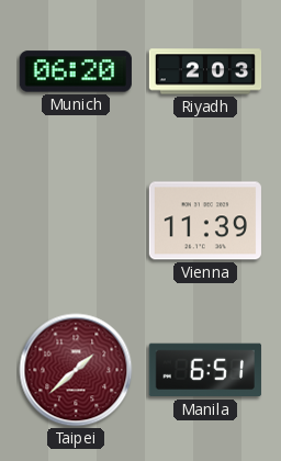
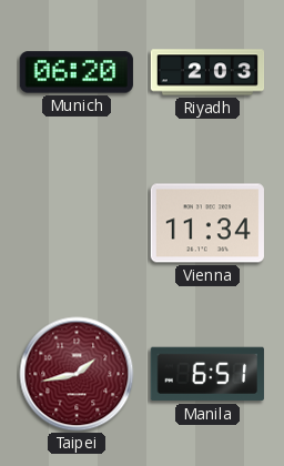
Vienna: 11:39 -> 11:34 (207, 223)
Taipei: 1:38 -> 1:43 (77, 374)
